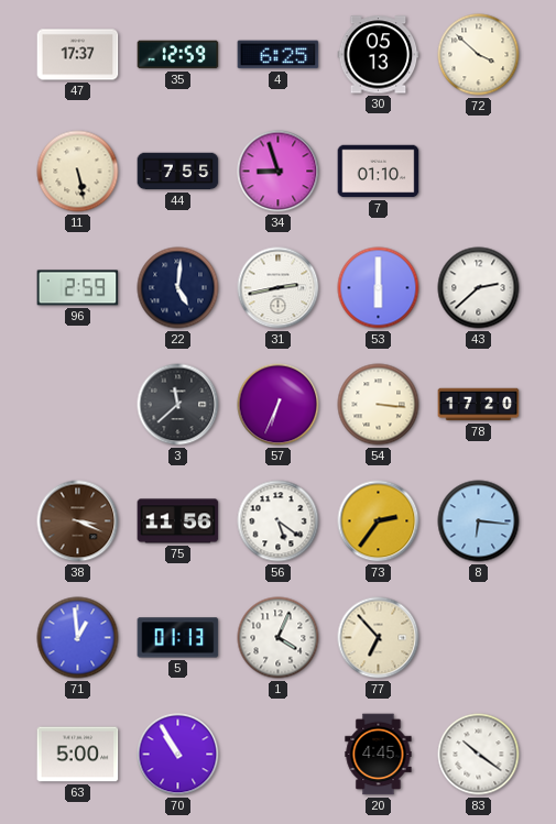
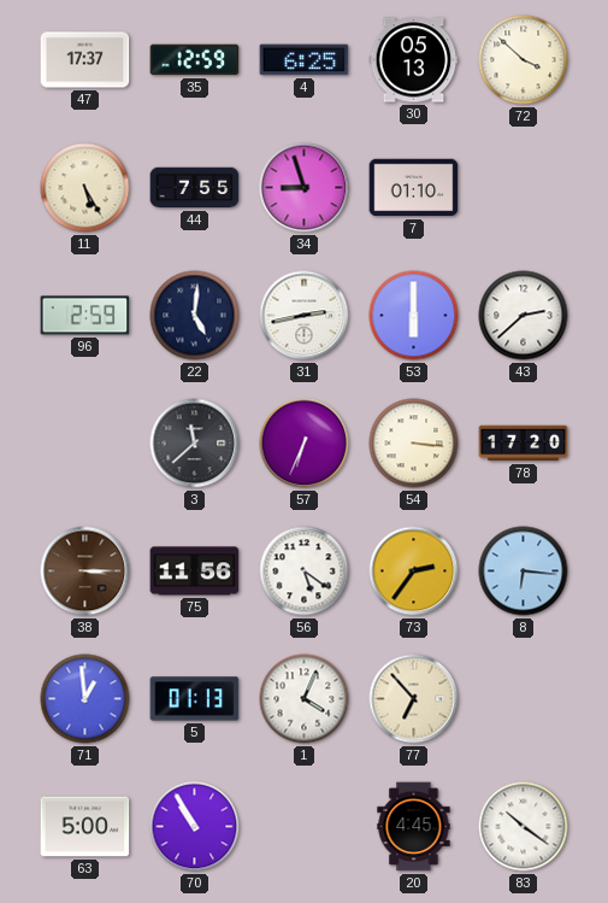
11: 5:28 -> 5:25 (85, 188)
38: 3:19 -> 3:15 (85, 571)
